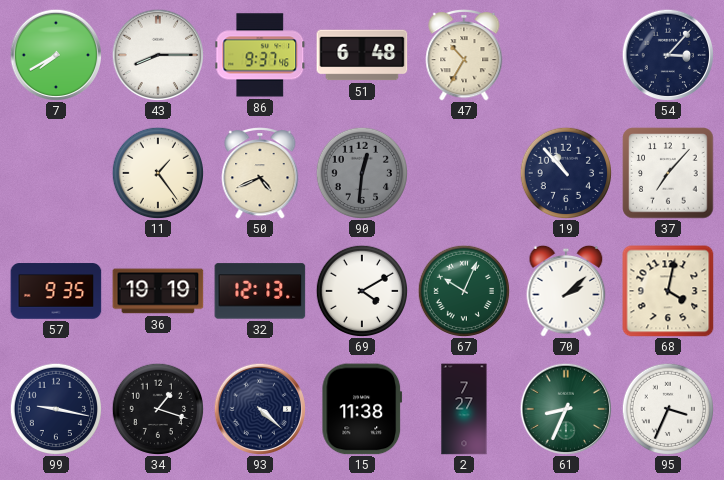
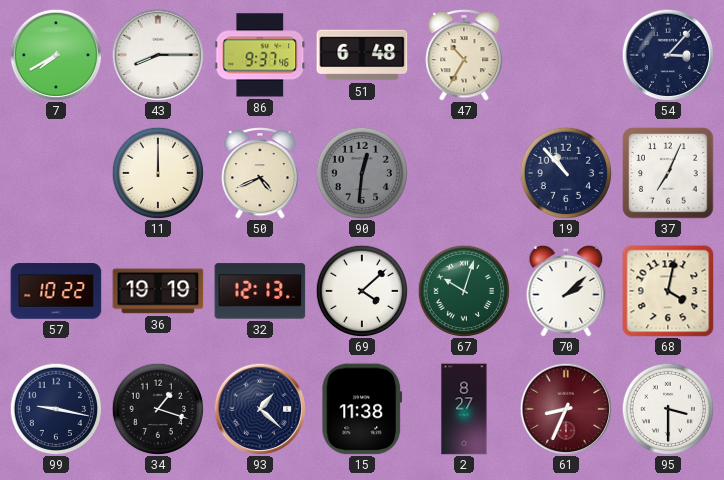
11: 1:24 -> 12:00 (157, 172)
37: 7:07 -> 7:04 (668, 173)
57: 9:35 -> 10:22 (56, 291)
69: 4:10 -> 4:08 (361, 290)
67: 10:04 -> 10:03 (463, 290)
93: 4:22 -> 1:22 (260, 409)
2: 7:27 -> 8:27 (464, 409)
61 dial: green -> burgundy (566, 409)
95: 3:34 -> 3:30 (667, 408)
